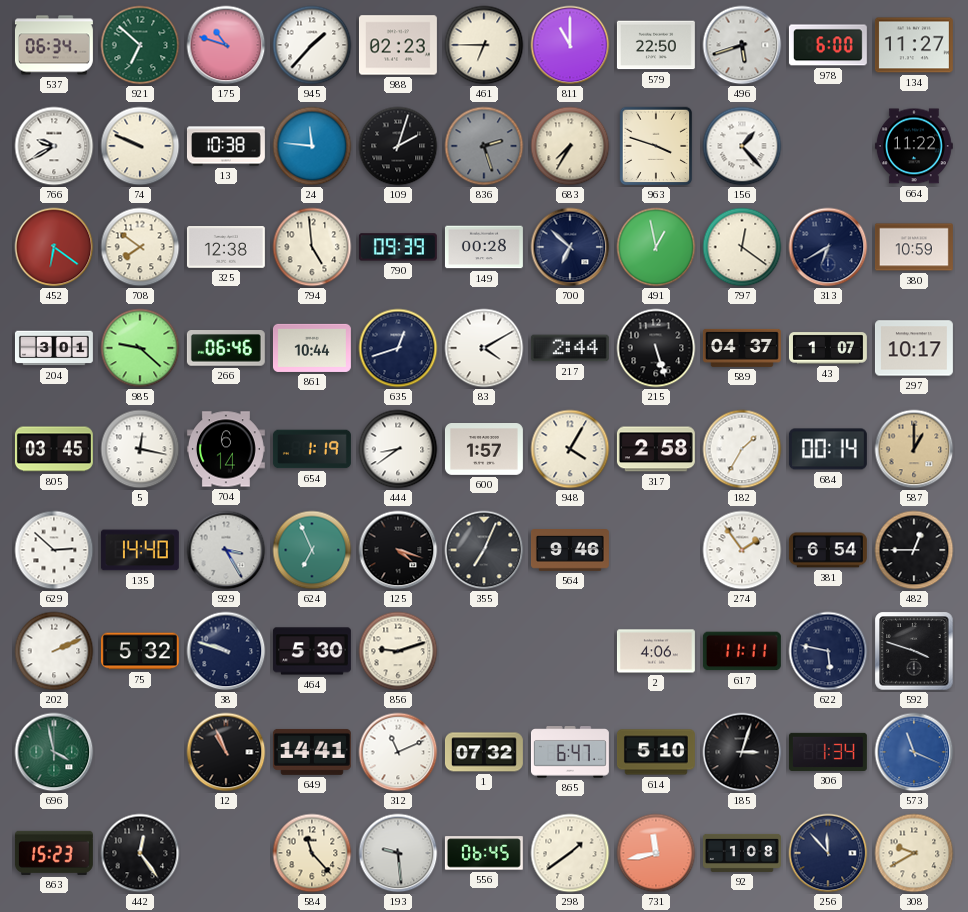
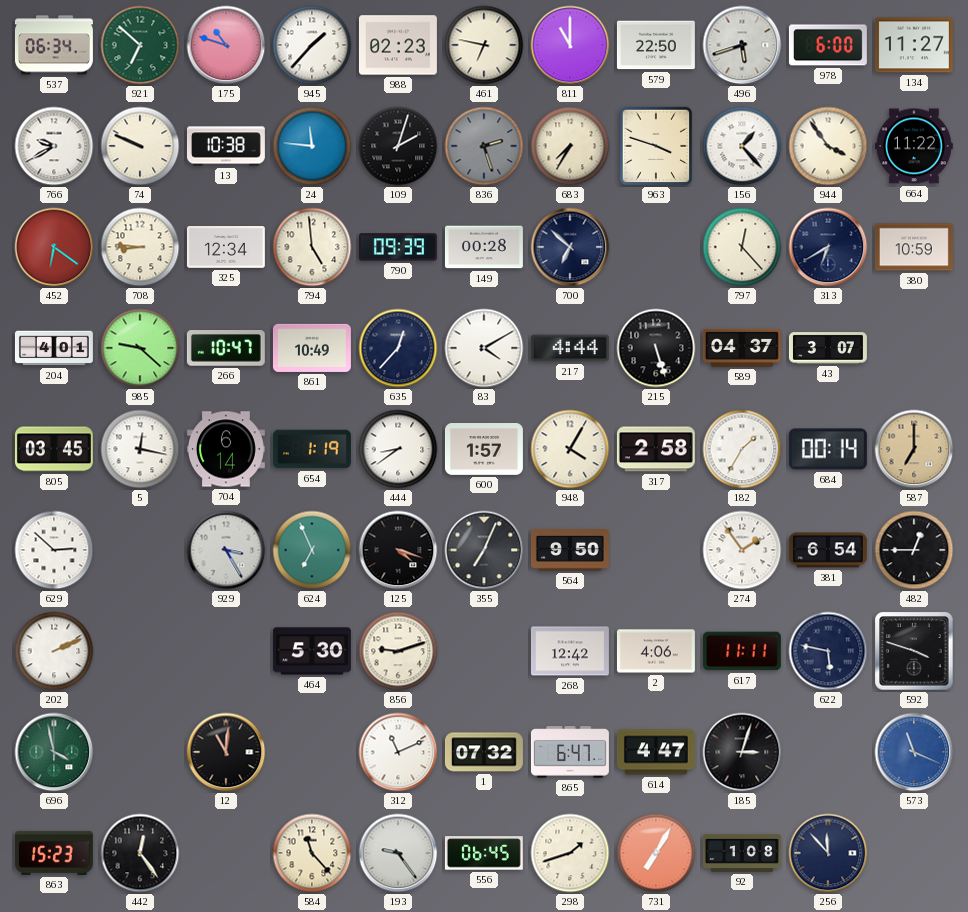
461: 6:45 -> 6:47 (484, 45)
944: none -> 3:54 (828, 146)
708: 7:51 -> 8:46 (140, 247)
325: 12:38 -> 12:34 (226, 248)
491: 12:58 -> none (656, 247)
797: 12:21 -> 12:23 (742, 247)
204: 3:01 -> 4:01 (54, 348)
266: 06:46 -> 10:47 (226, 349)
861: 10:44 -> 10:49 (312, 348)
635: 12:42 -> 12:37 (398, 348)
217: 2:44 -> 4:44 (570, 348)
43: 1:07 -> 3:07 (828, 348)
297: 10:17 -> none (914, 348)
587: 1:00 -> 7:00 (914, 449)
135: 14:40 -> none (140, 550)
564: 9:46 -> 9:50 (570, 551)
75: 5:32 -> none (140, 651)
38: 9:48 -> none (226, 651)
268: none -> 12:42 (570, 651)
12: 10:56 -> 11:01 (226, 752)
649: 14:41 -> none (312, 752)
614: 5:10 -> 4:47 (656, 752)
306: 1:34 -> none (828, 752)
193: 9:29 -> 9:24 (398, 853)
298: 1:39 -> 1:42 (570, 853)
731: 11:43 -> 7:05 (656, 853)
308: 9:40 -> none (914, 853)
